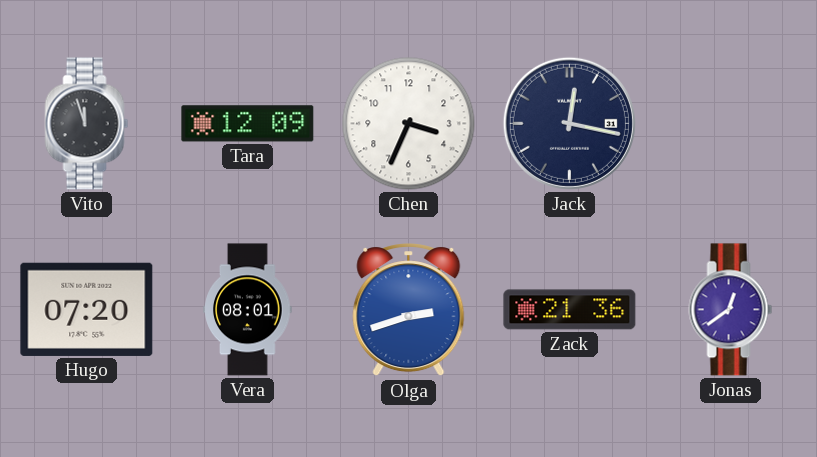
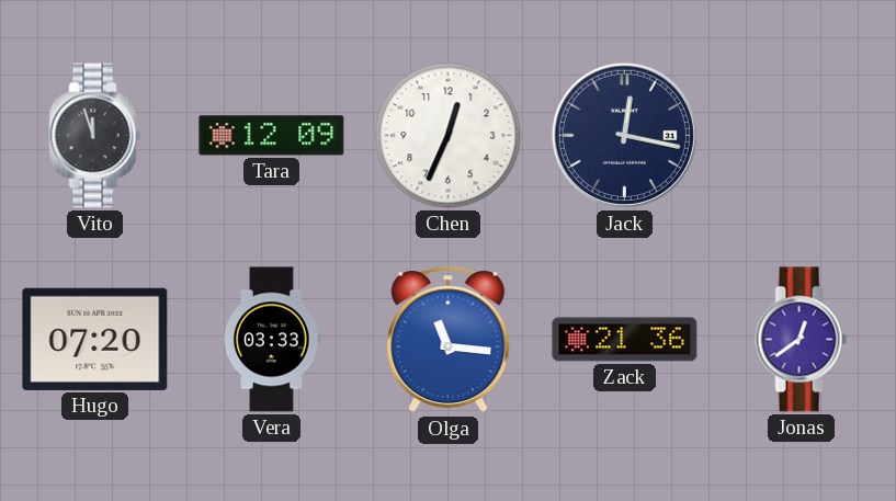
Chen: 3:34 -> 12:34 (449, 136)
Vera: 08:01 -> 03:33 (272, 340)
Olga: 2:42 -> 11:16 (449, 340)
